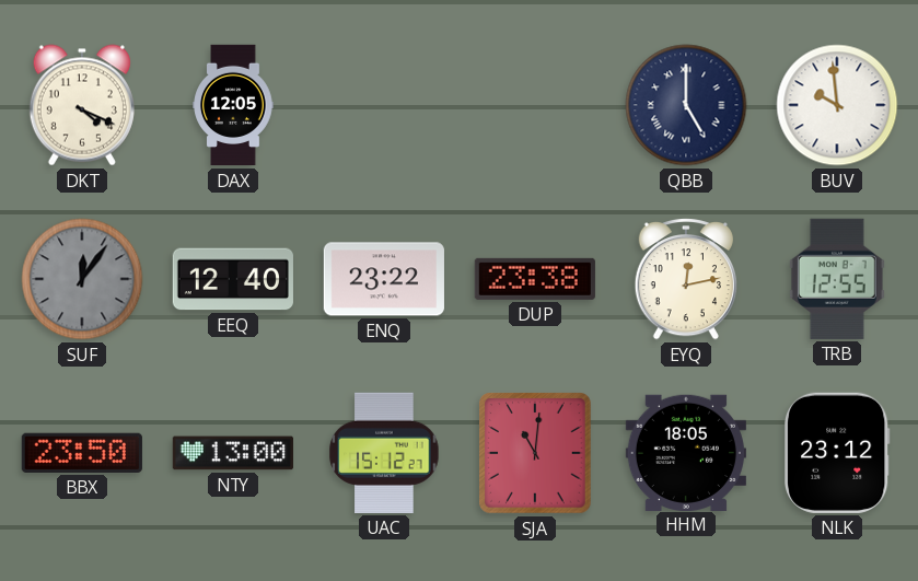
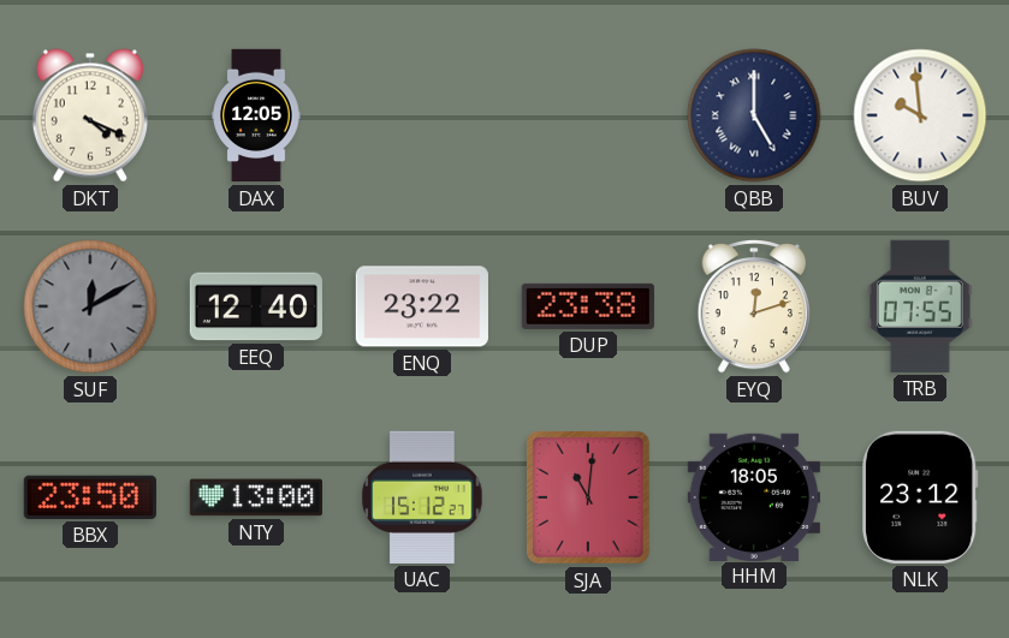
SUF: 12:06 -> 12:10 (90, 306)
EYQ: 12:13 -> 12:12 (754, 308)
TRB: 12:55 -> 07:55 (920, 306)
